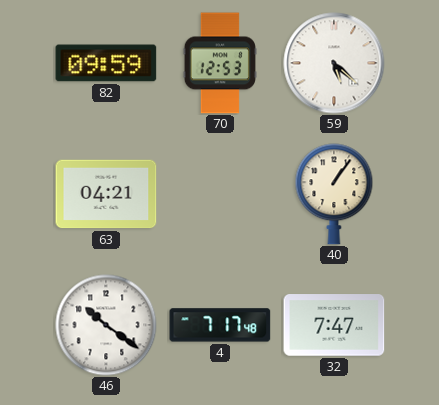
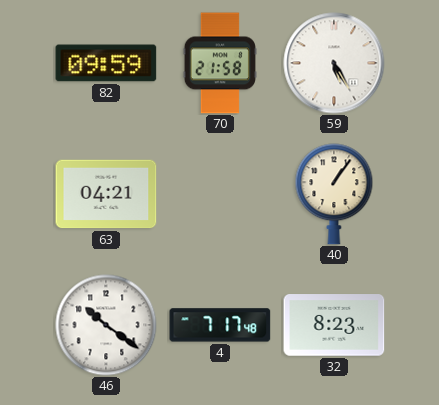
70: 12:53 -> 21:58 (220, 63)
59: 5:22 -> 5:25 (334, 63)
32: 7:47 -> 8:23 (334, 325)
